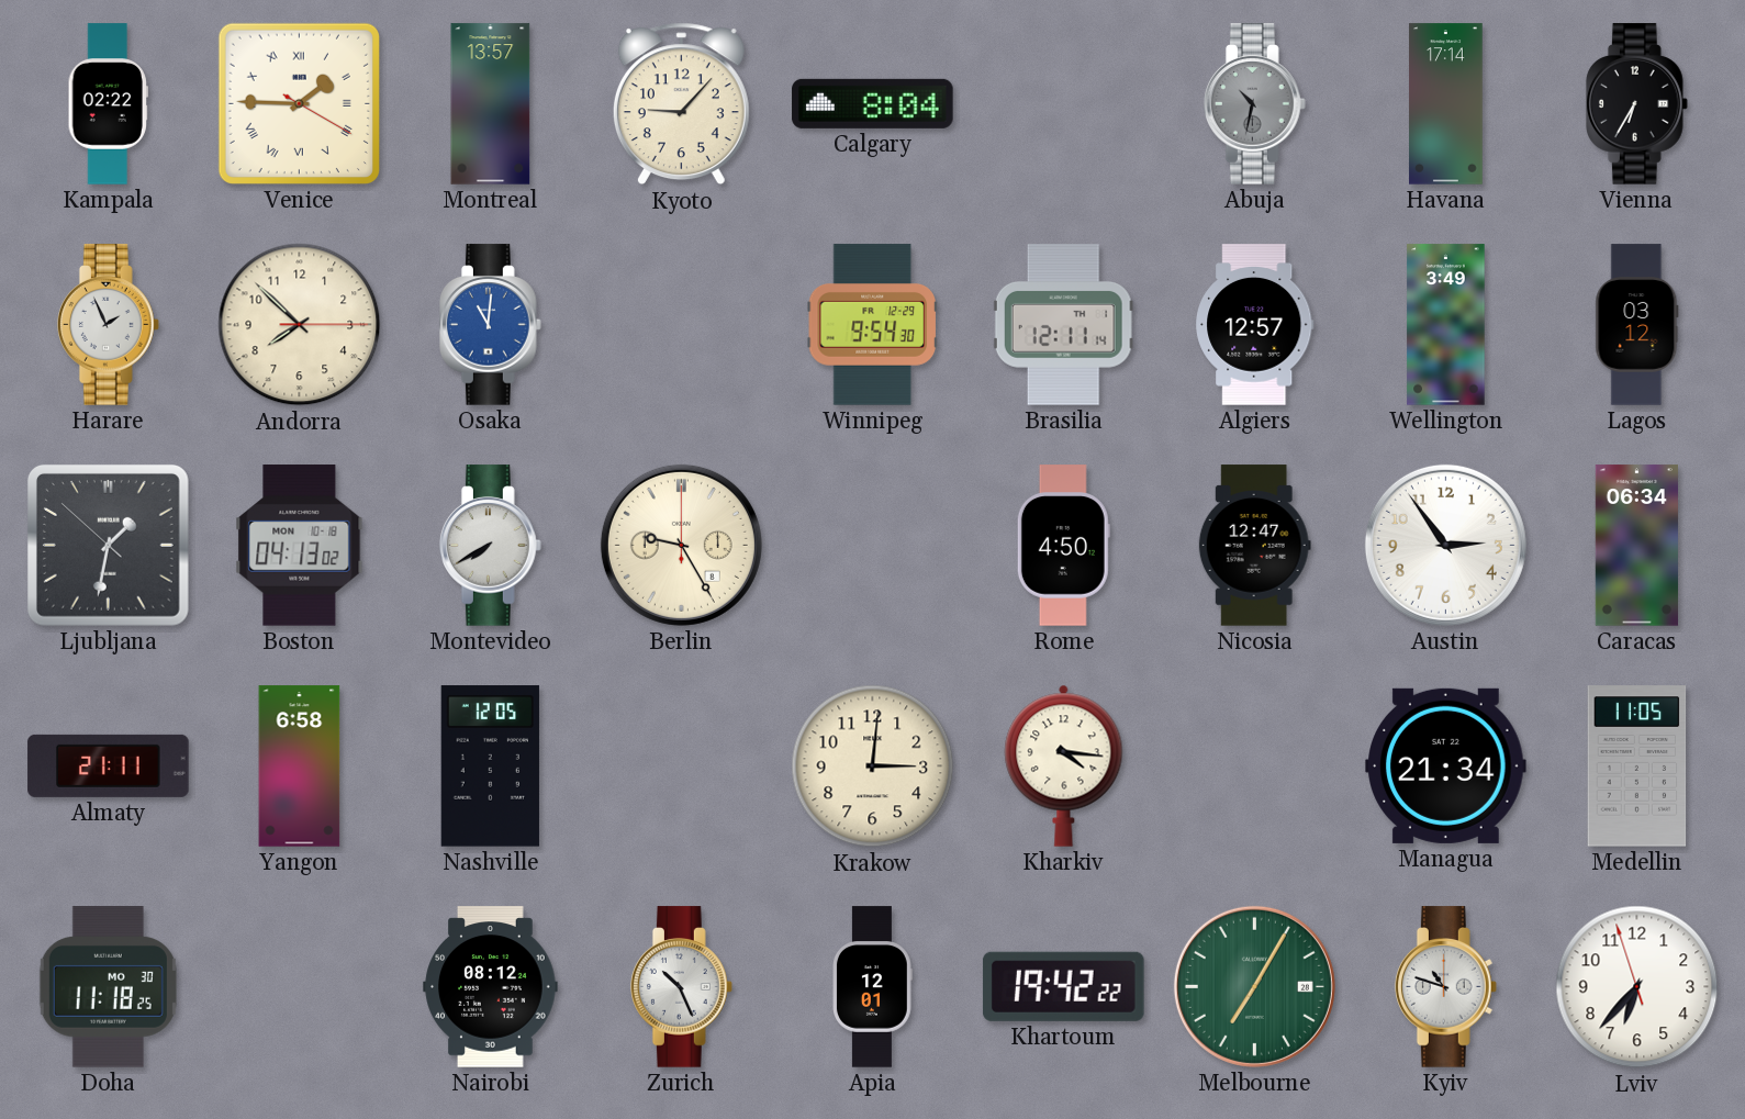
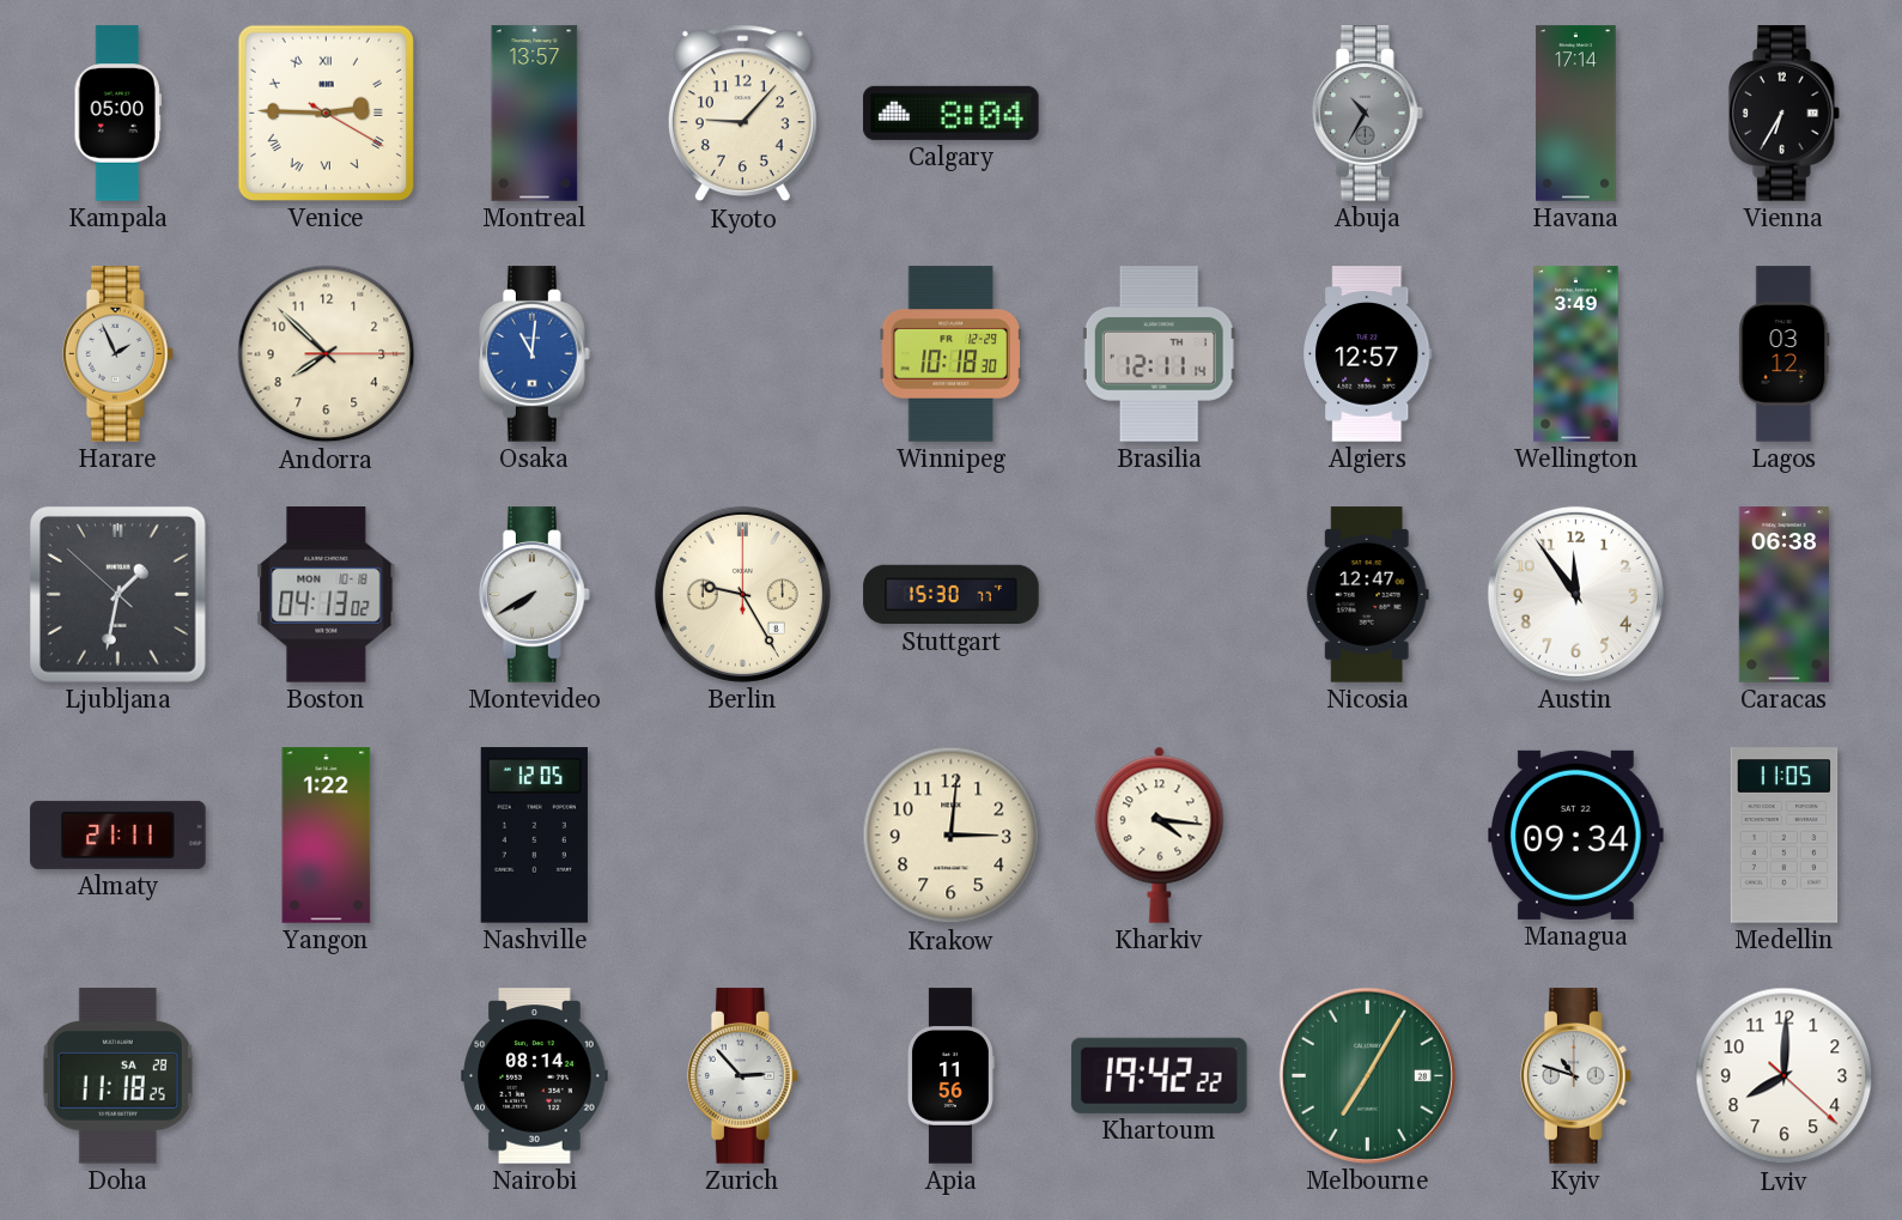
Kampala: 02:22 -> 05:00 (117, 114)
Venice: 1:45 -> 2:45 (326, 113)
Abuja: 10:32 -> 10:35 (1367, 114)
Winnipeg: 9:54 -> 10:18 (950, 354)
Stuttgart: none -> 15:30 (952, 595)
Rome: 4:50 -> none (1063, 546)
Austin: 2:54 -> 11:54 (1575, 594)
Caracas: 06:34 -> 06:38 (1783, 595)
Yangon: 6:58 -> 1:22 (327, 836)
Managua: 21:34 -> 09:34 (1576, 834)
Doha date: MO 30 -> SA 28 (117, 1076)
Nairobi: 08:12 -> 08:14 (535, 1076)
Zurich: 10:26 -> 2:53 (742, 1076)
Apia: 12:01 -> 11:56 (952, 1076)
Lviv: 6:36 -> 8:00 (1785, 1076)
